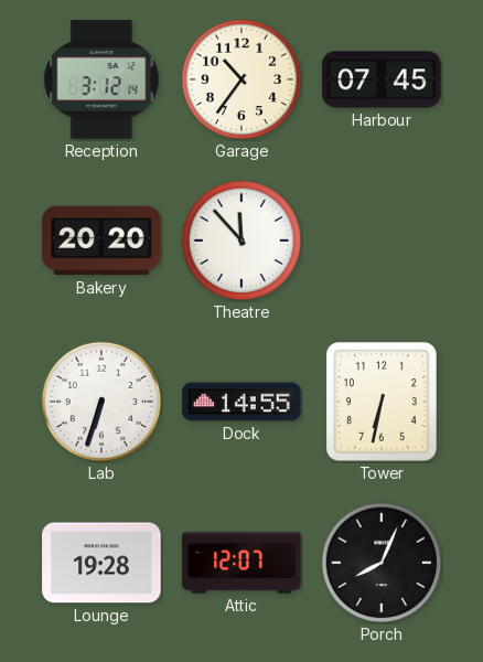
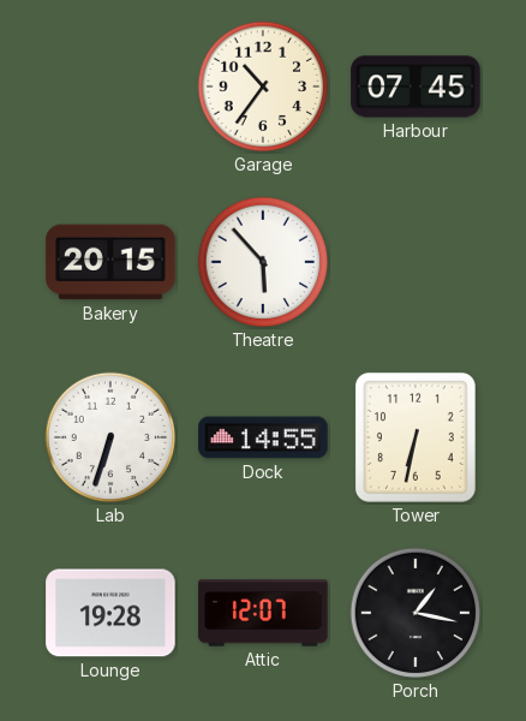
Reception: 3:12 -> none (101, 79)
Bakery: 20:20 -> 20:15 (110, 262)
Theatre: 11:53 -> 5:53 (263, 262)
Porch: 8:04 -> 1:17 (416, 613)
